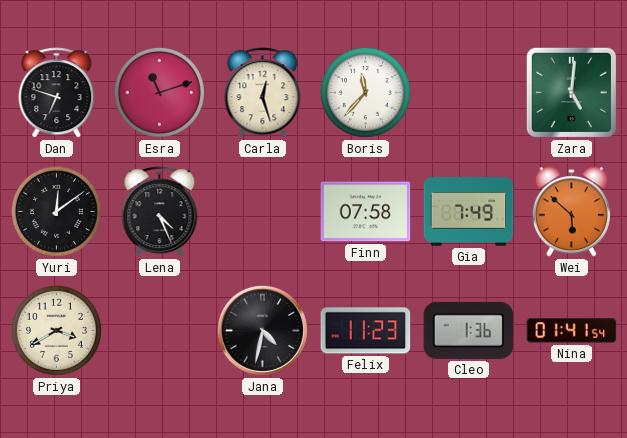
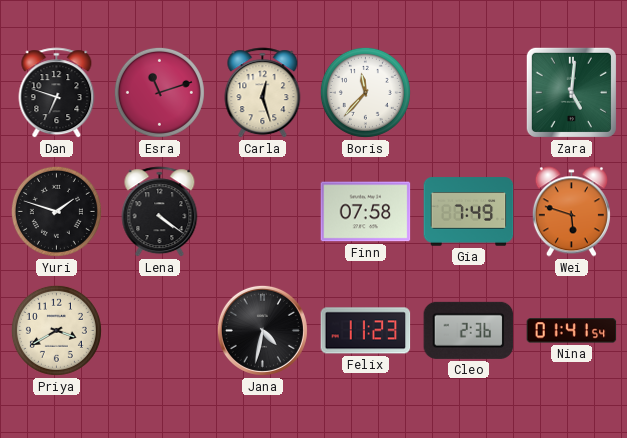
Yuri: 12:09 -> 1:48 (56, 211)
Lena: 4:26 -> 4:21 (160, 212)
Wei: 5:52 -> 5:48 (571, 212)
Cleo: 1:36 -> 2:36 (469, 330)
